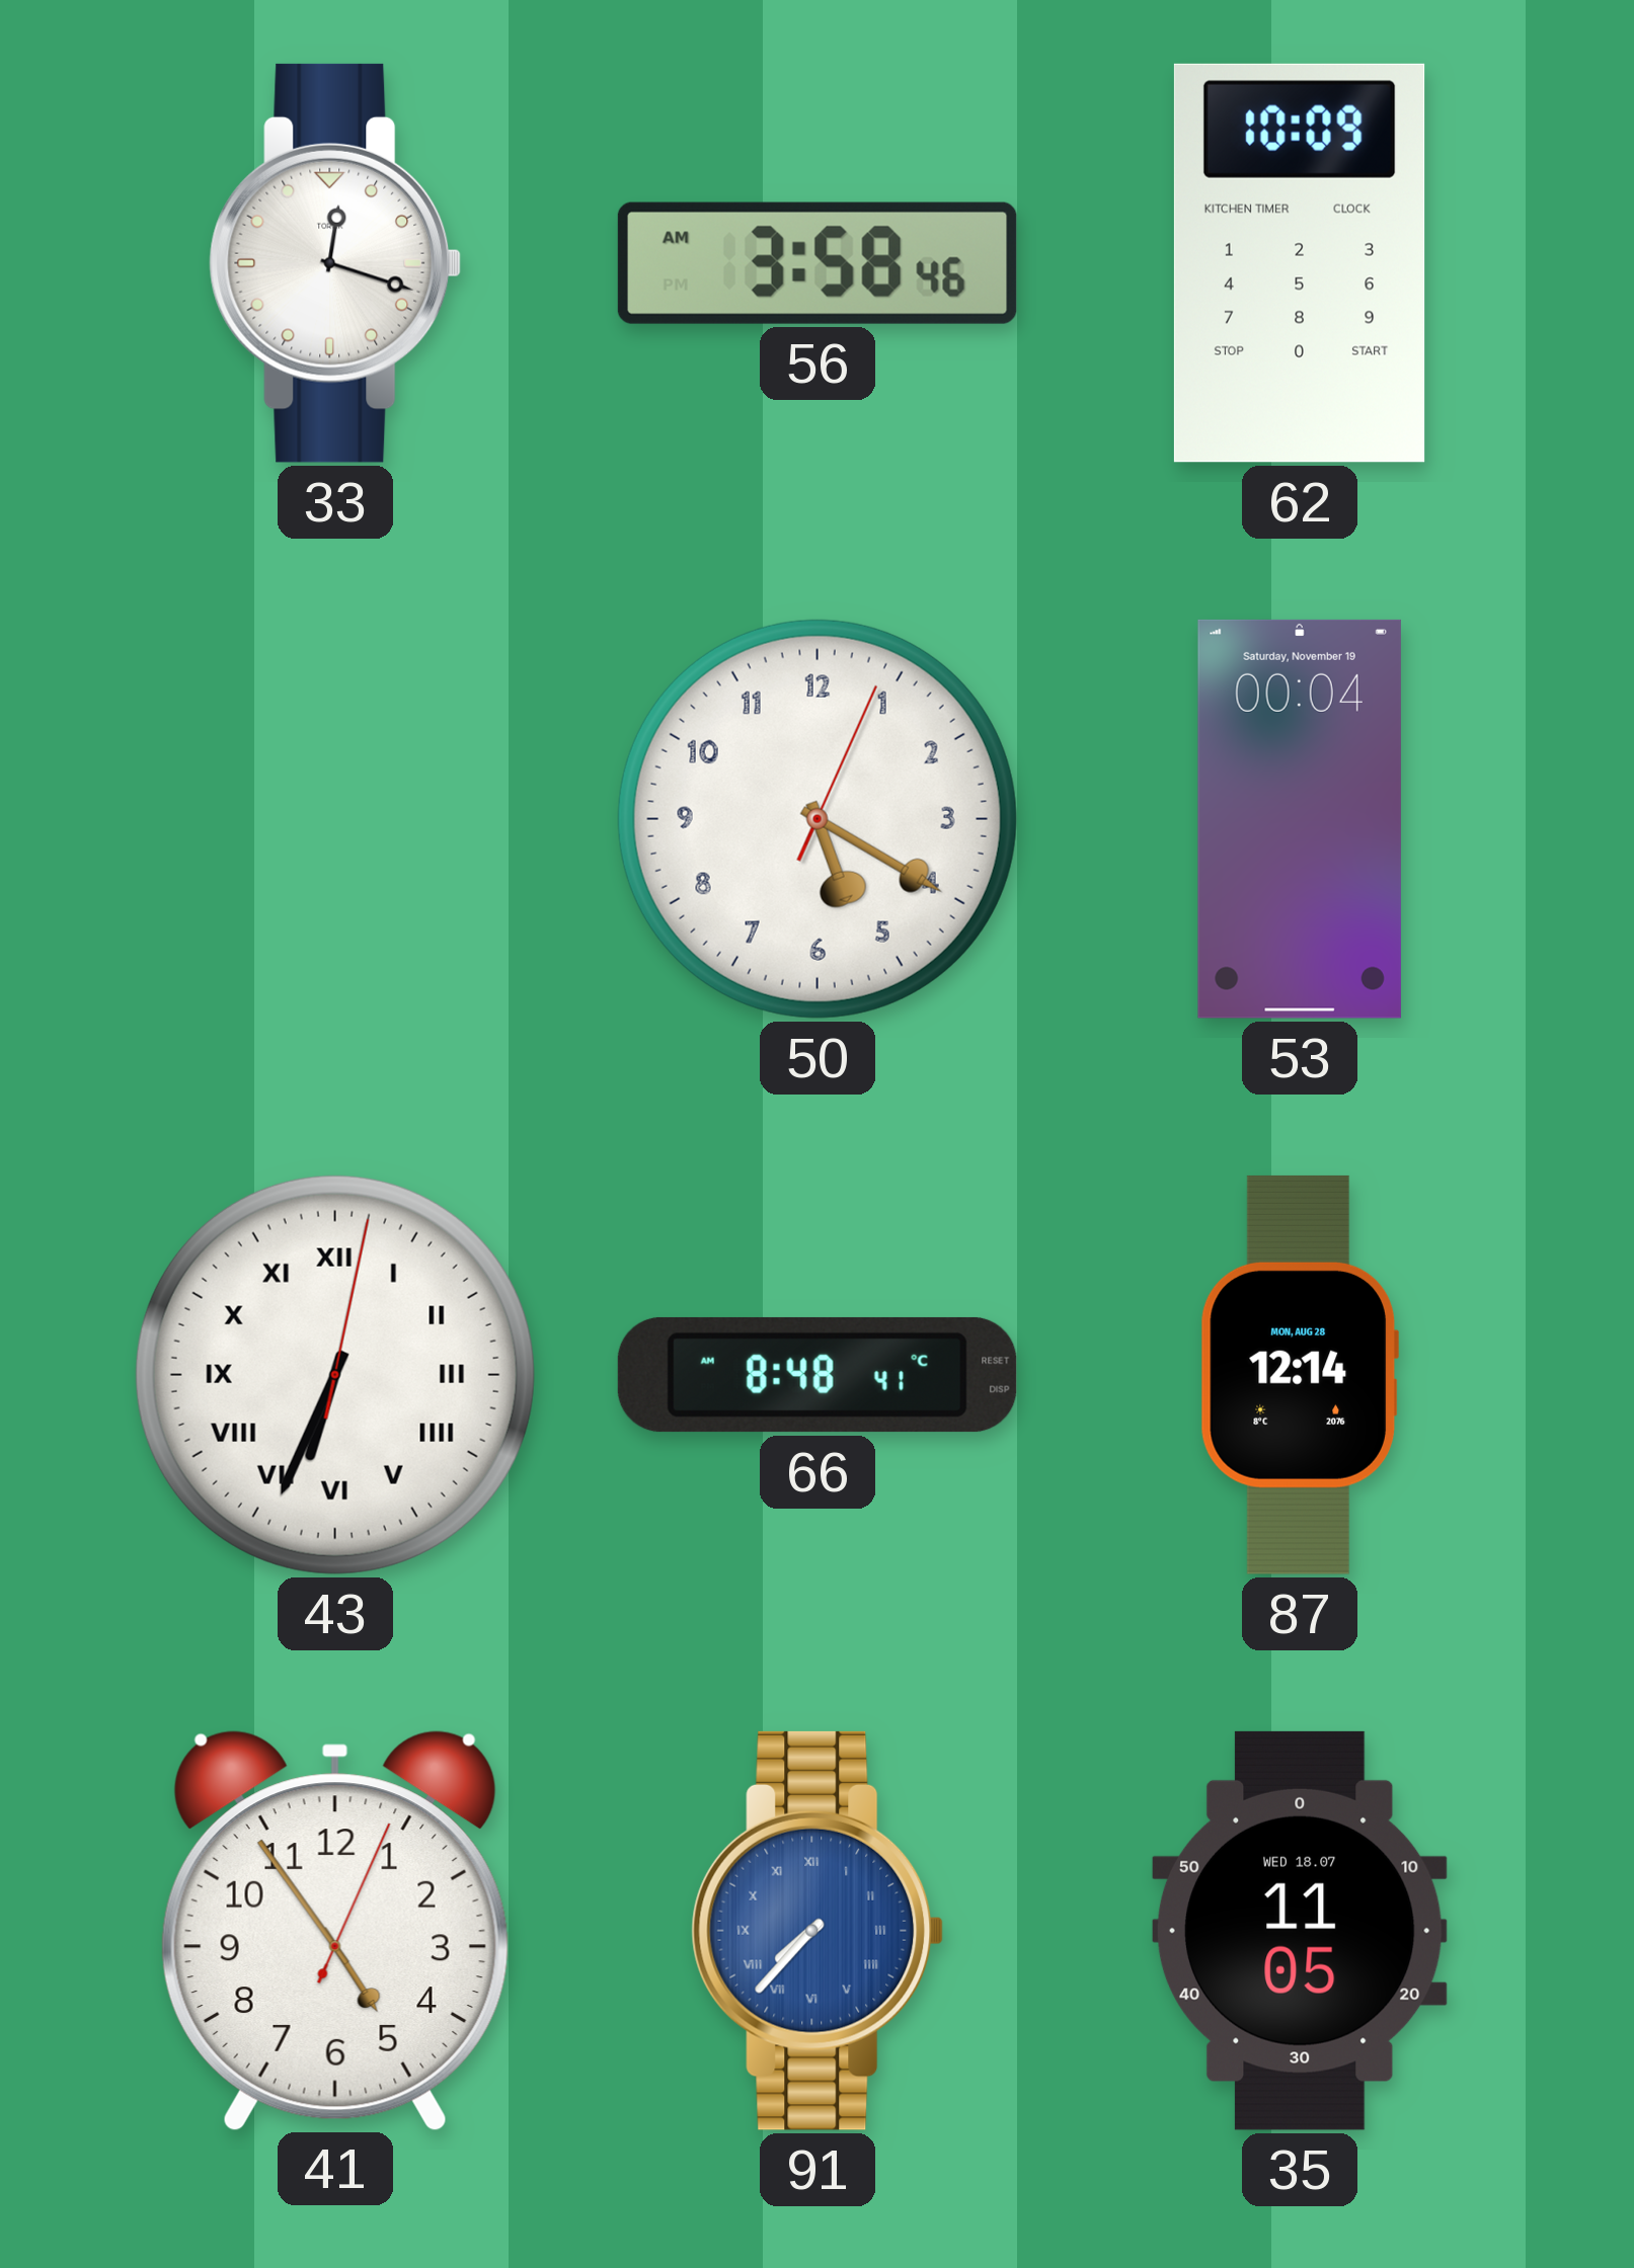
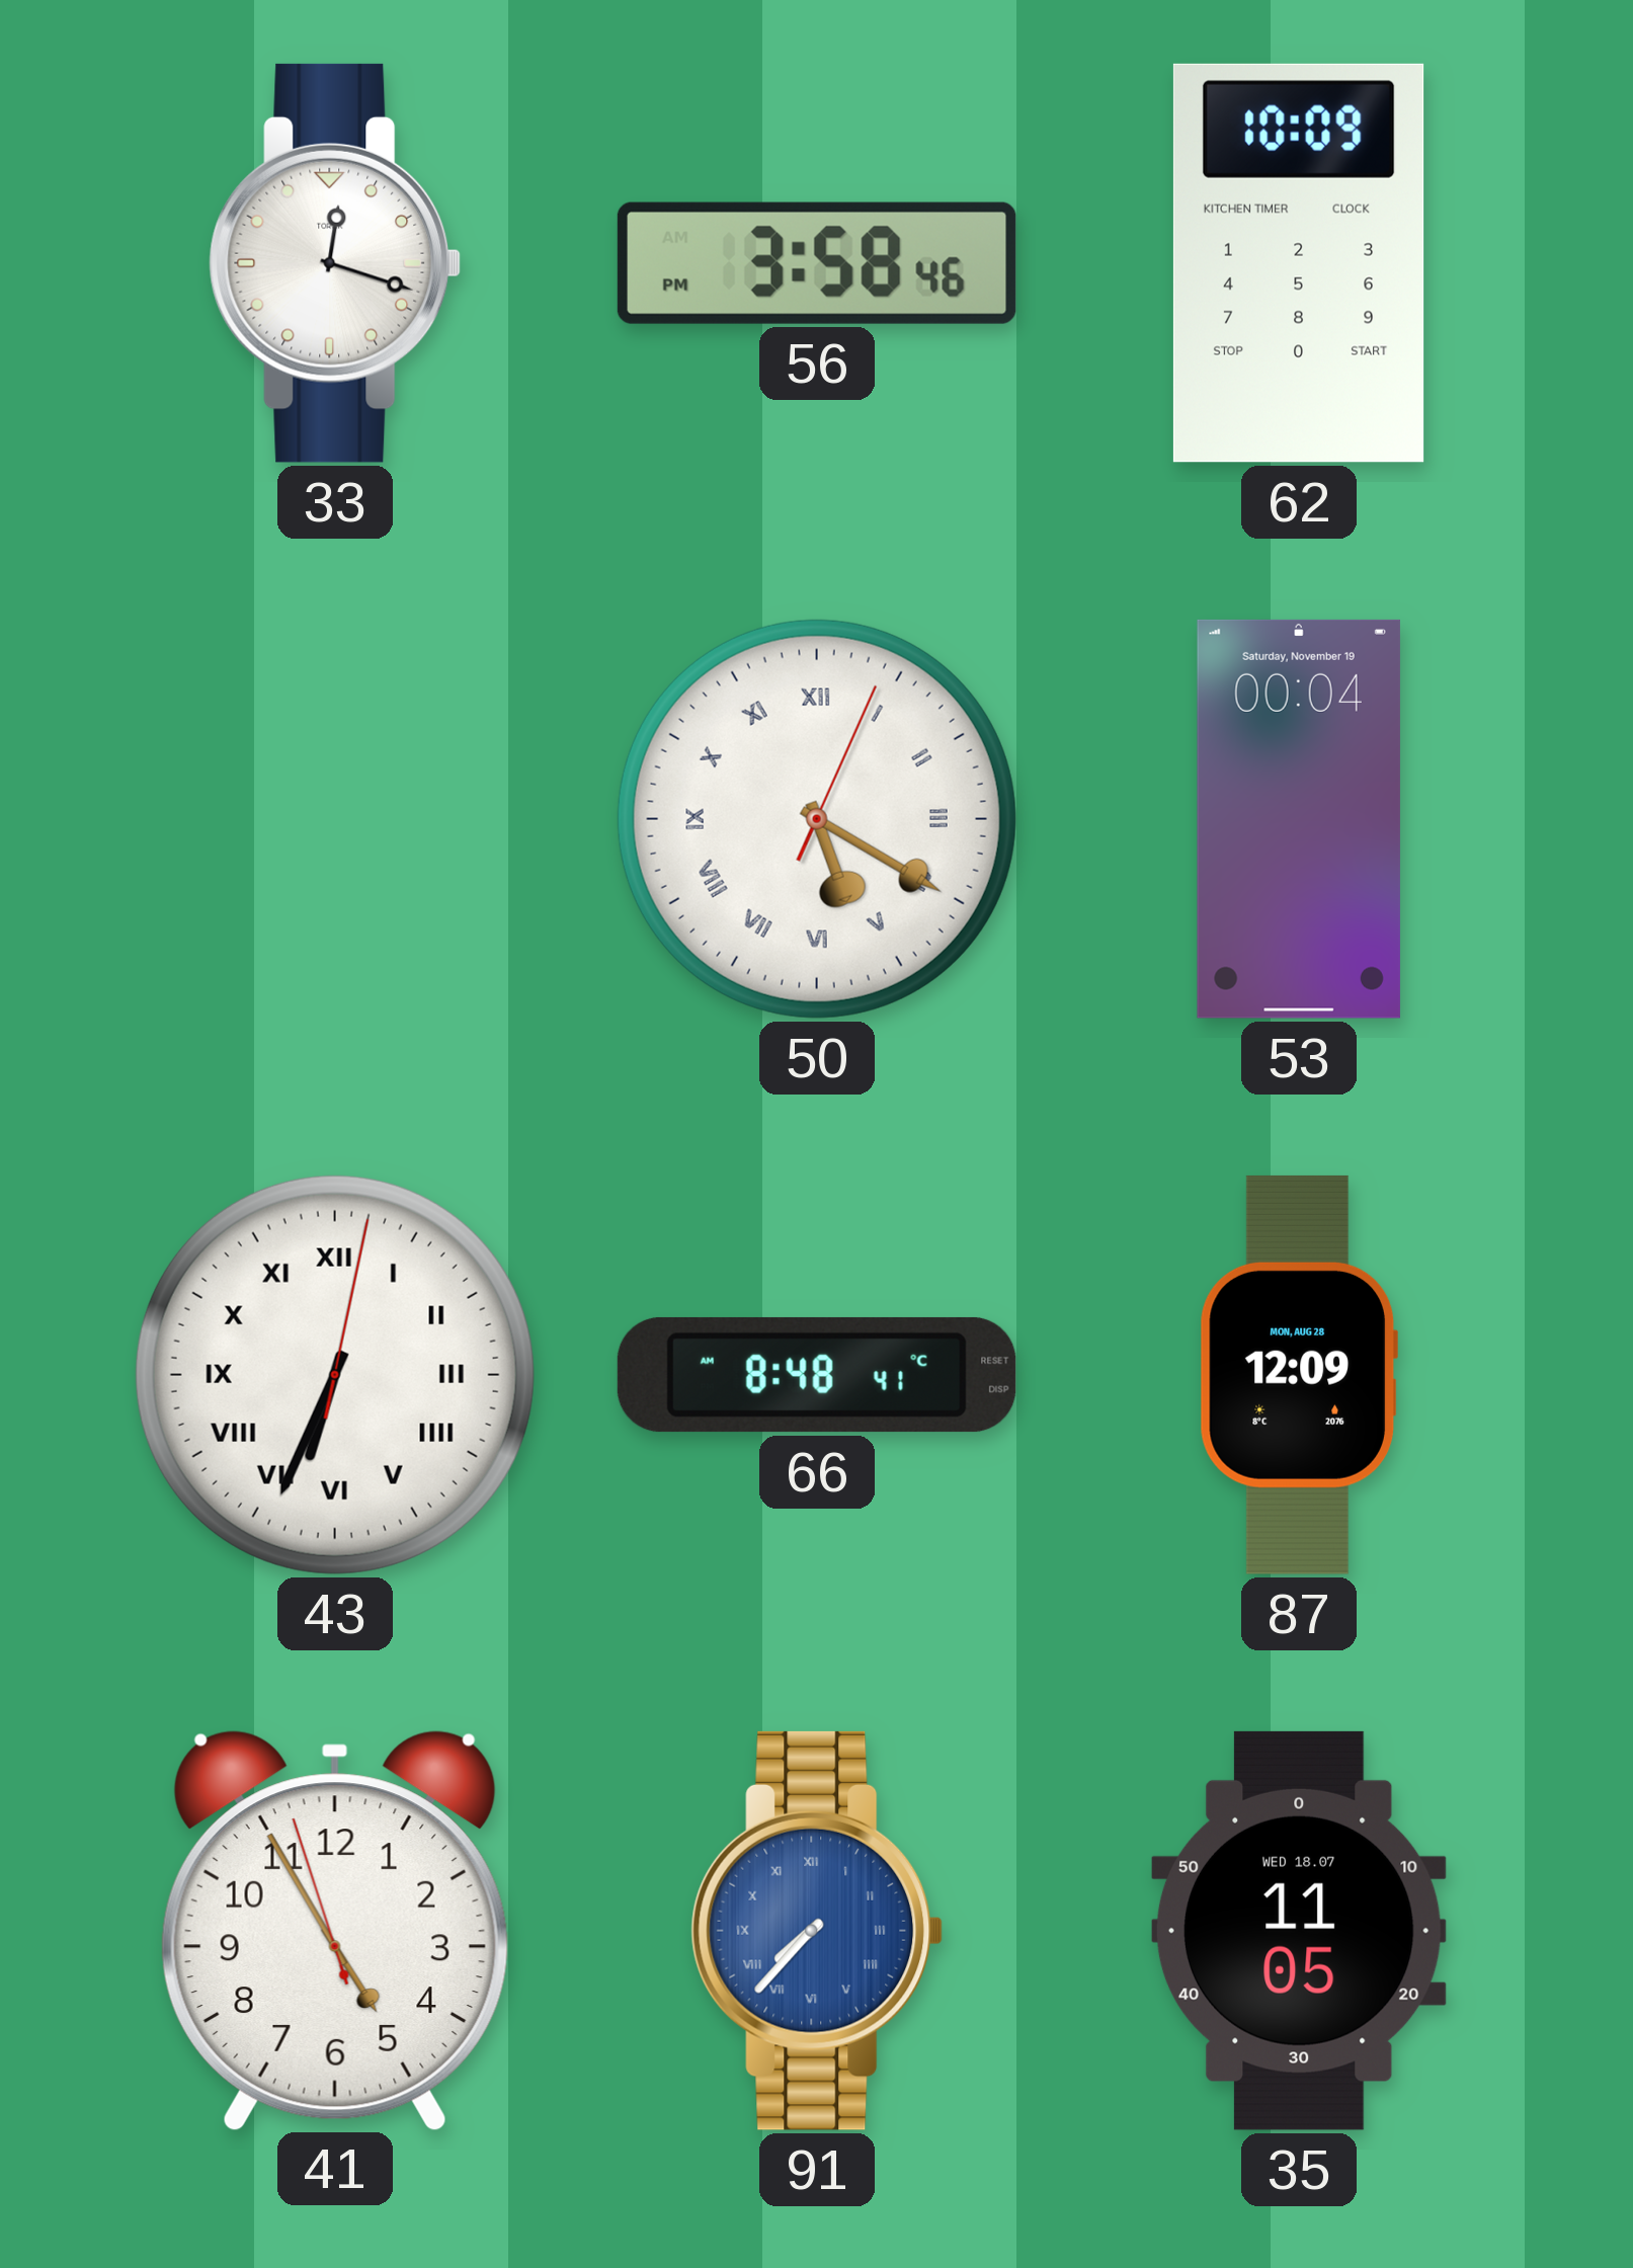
56: 3:58:46 AM -> 3:58:46 PM (817, 263)
50 numerals: Arabic -> Roman (817, 819)
87: 12:14 -> 12:09 (1299, 1375)
41: 4:54:04 -> 4:54:57 (335, 1930)
